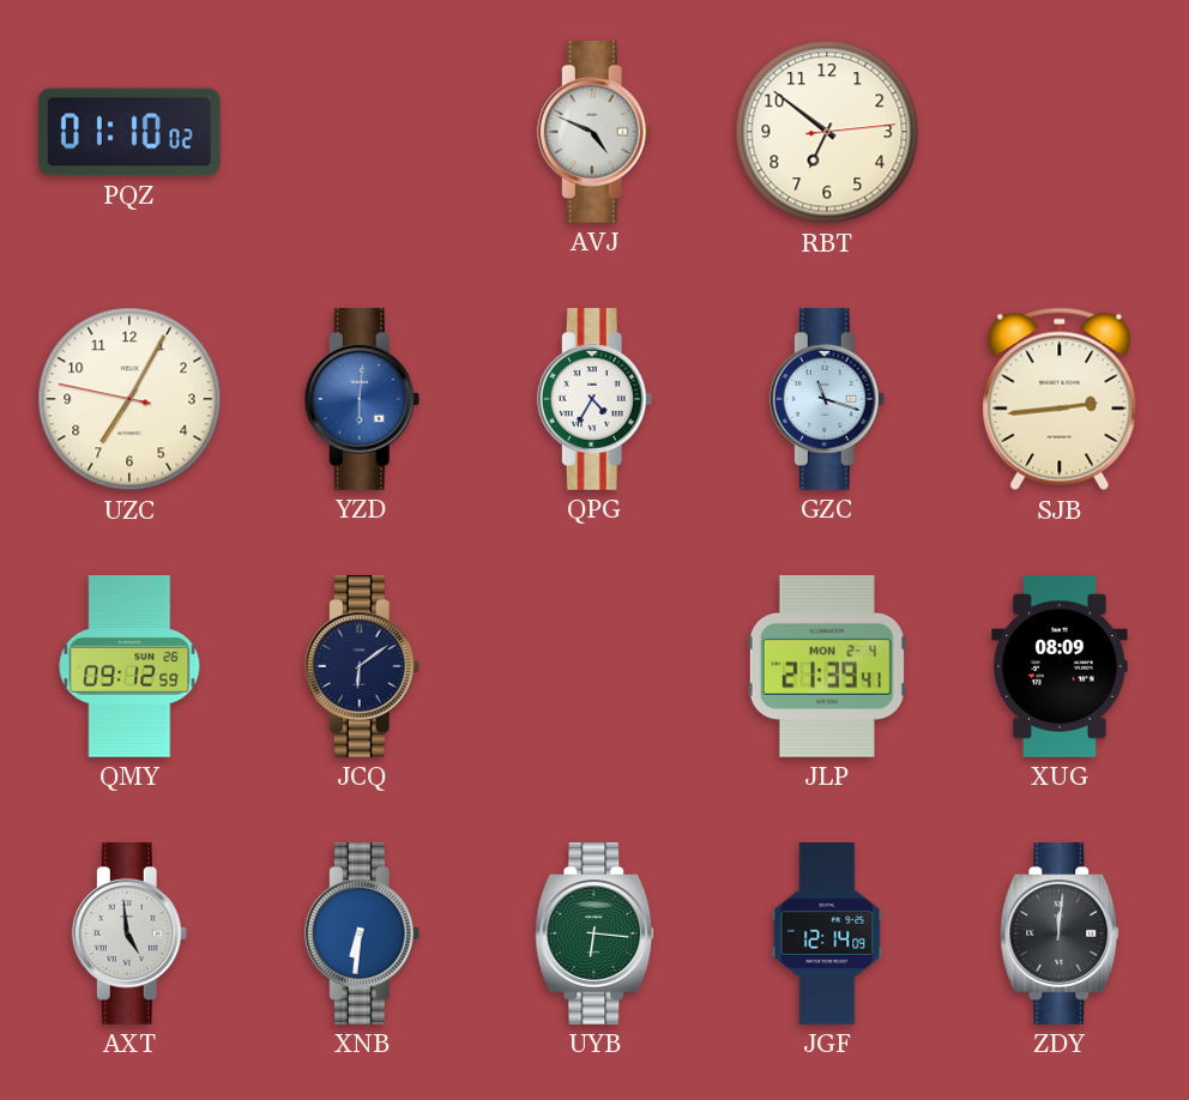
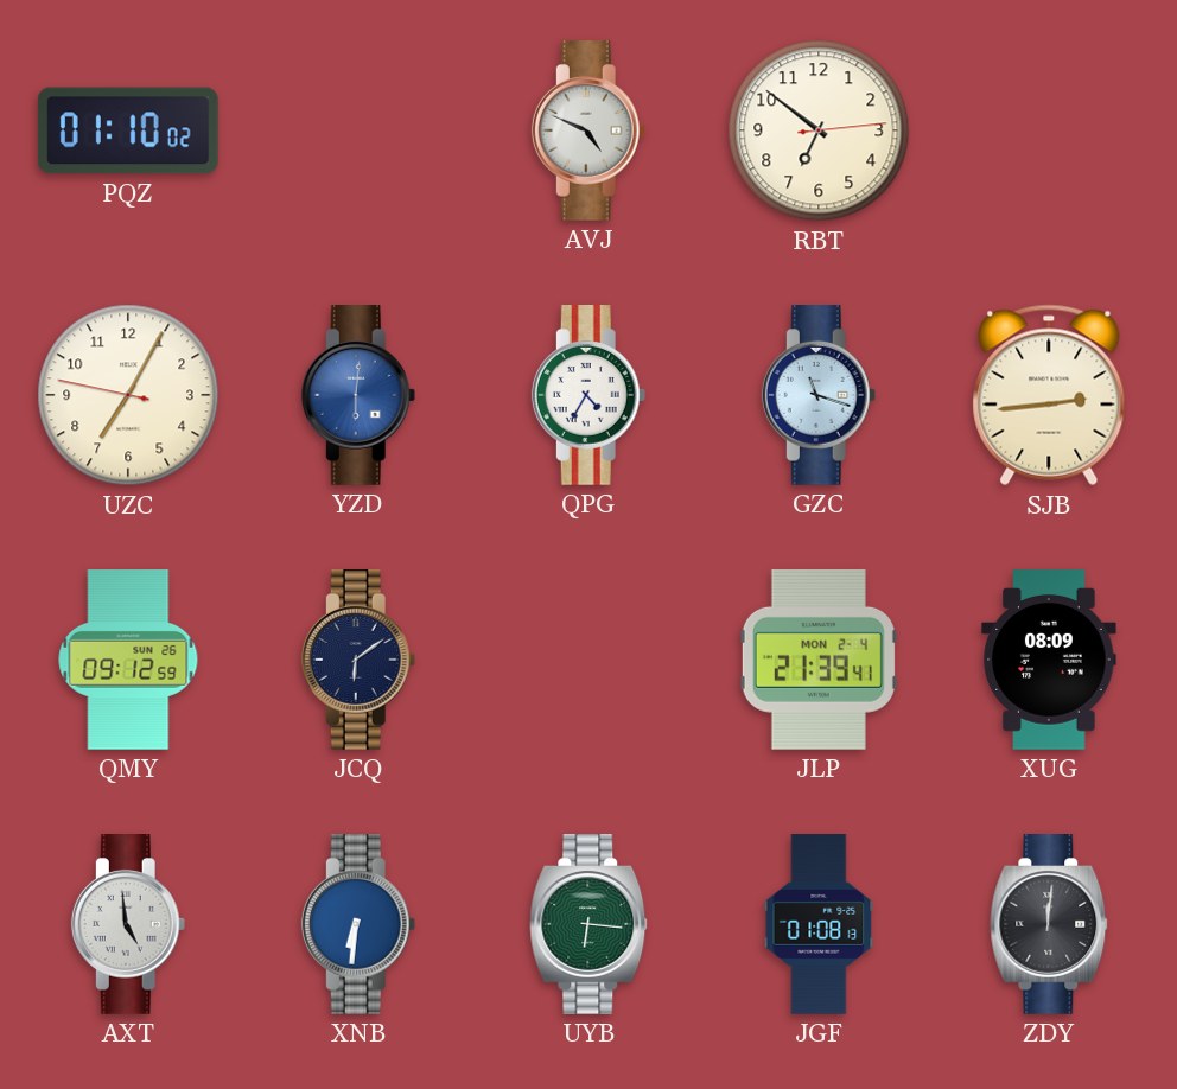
JGF: 12:14 -> 01:08 (819, 924)
